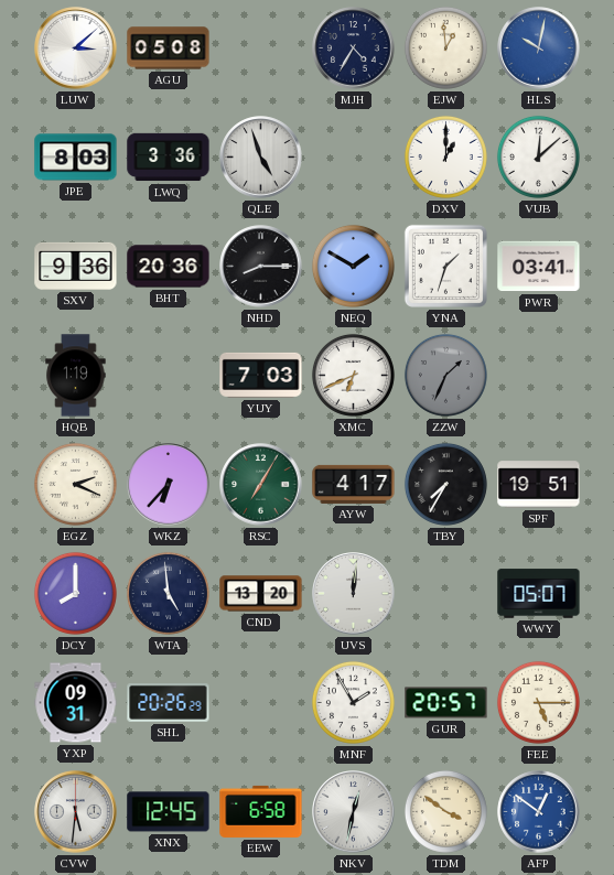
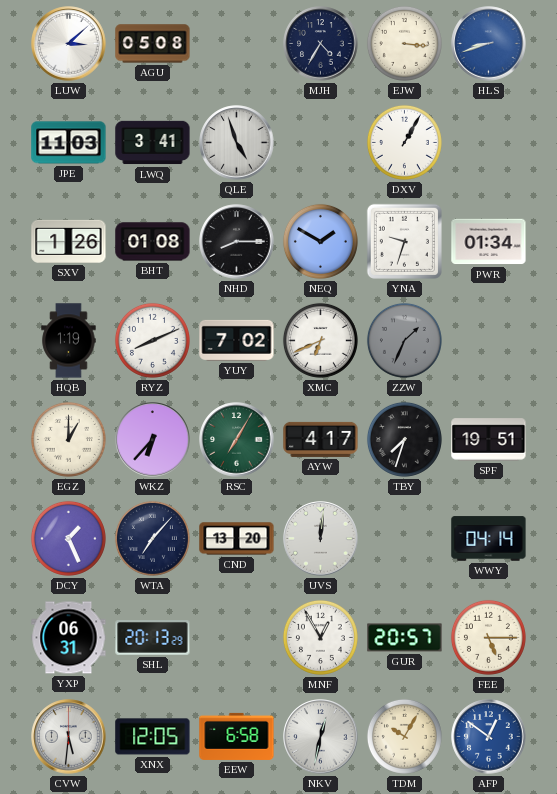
EJW: 12:59 -> 3:16 (404, 43)
HLS: 10:02 -> 8:42 (489, 44)
JPE: 8:03 -> 11:03 (69, 143)
LWQ: 3:36 -> 3:41 (153, 143)
DXV: 1:00 -> 1:05 (404, 142)
VUB: 12:08 -> none (538, 156)
SXV: 9:36 -> 1:26 (69, 241)
BHT: 20:36 -> 01:08 (153, 242)
YNA: 1:33 -> 9:33 (404, 241)
PWR: 03:41 -> 01:34 (489, 242)
RYZ: none -> 8:11 (152, 340)
YUY: 7:03 -> 7:02 (237, 340)
EGZ: 2:19 -> 1:00 (68, 439)
TBY: 7:35 -> 7:33 (404, 439)
DCY: 8:00 -> 1:26 (68, 538)
WTA: 4:59 -> 7:07 (152, 538)
WWY: 05:07 -> 04:14 (489, 539)
YXP: 09:31 -> 06:31 (69, 638)
SHL: 20:26 -> 20:13 (153, 638)
MNF: 1:55 -> 12:55 (320, 637)
XNX: 12:45 -> 12:05 (153, 737)
TDM: 3:51 -> 10:05 (404, 736)
